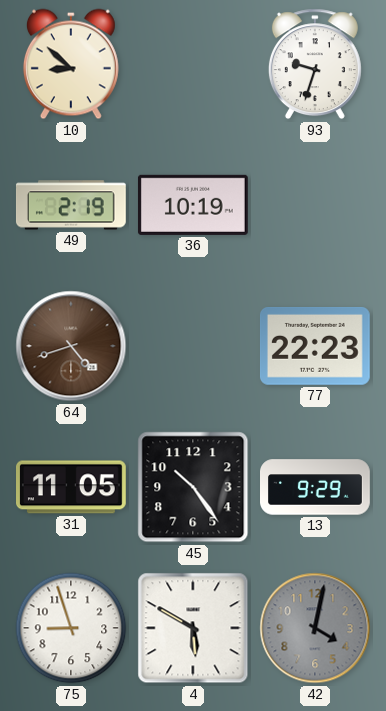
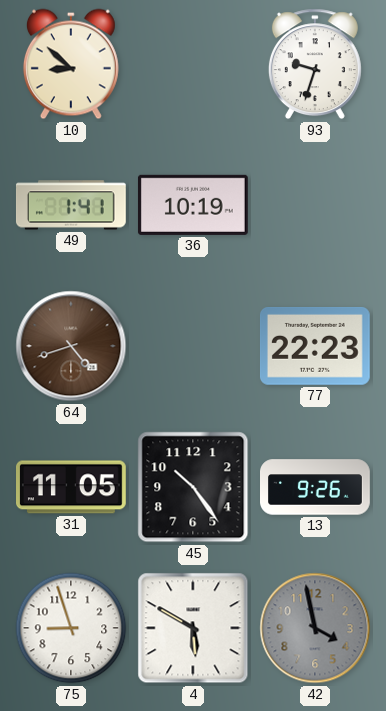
49: 2:19 -> 1:41 (71, 205)
13: 9:29 -> 9:26 (315, 487)
42: 4:02 -> 3:58 (315, 628)
